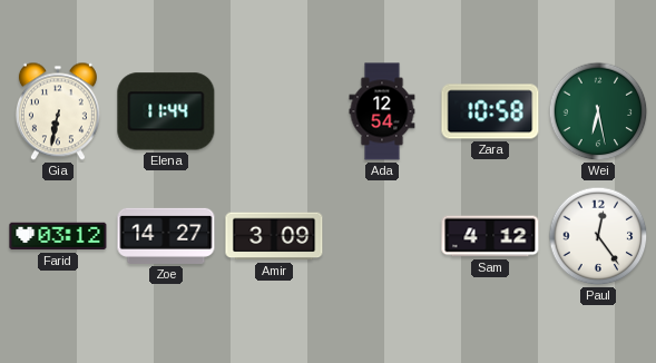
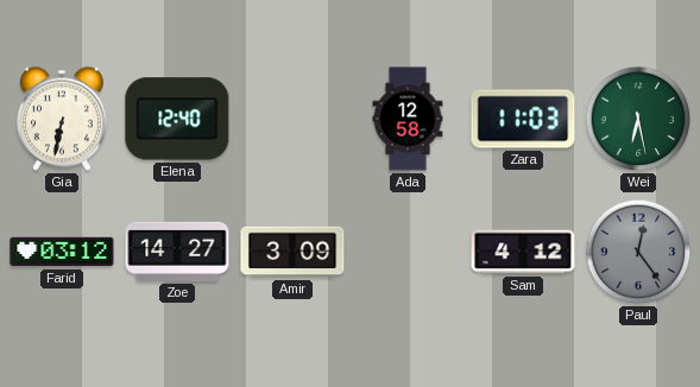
Elena: 11:44 -> 12:40 (177, 119)
Ada: 12:54 -> 12:58 (408, 119)
Zara: 10:58 -> 11:03 (523, 119)
Paul dial: white -> grey (638, 252)
